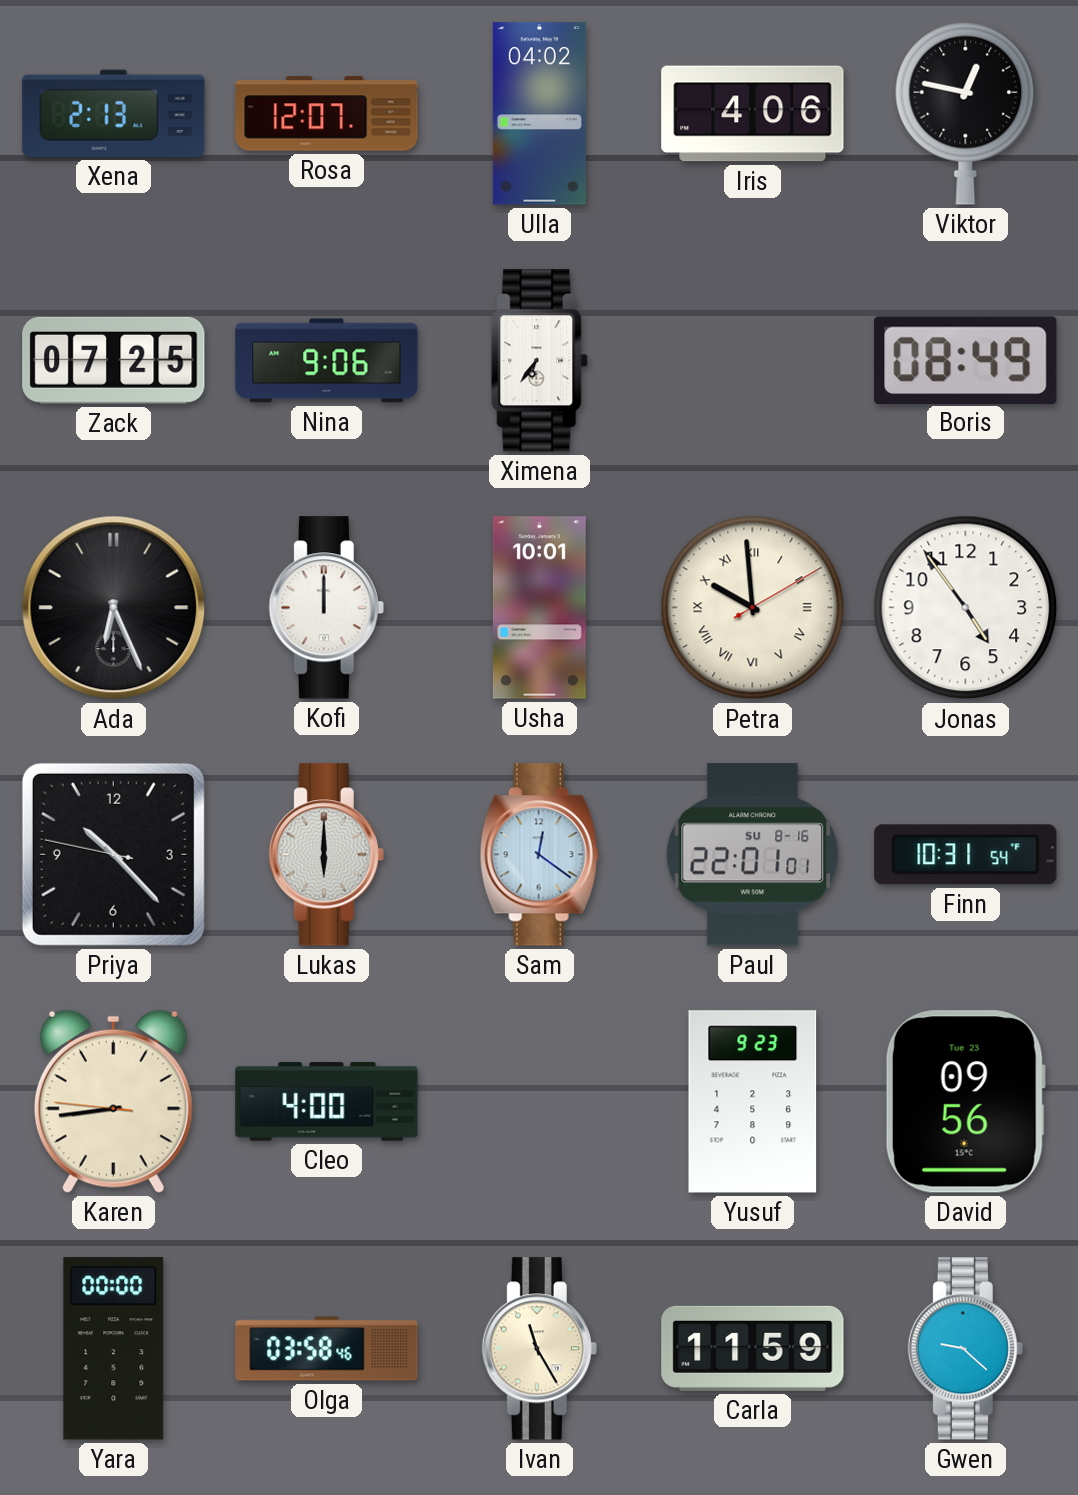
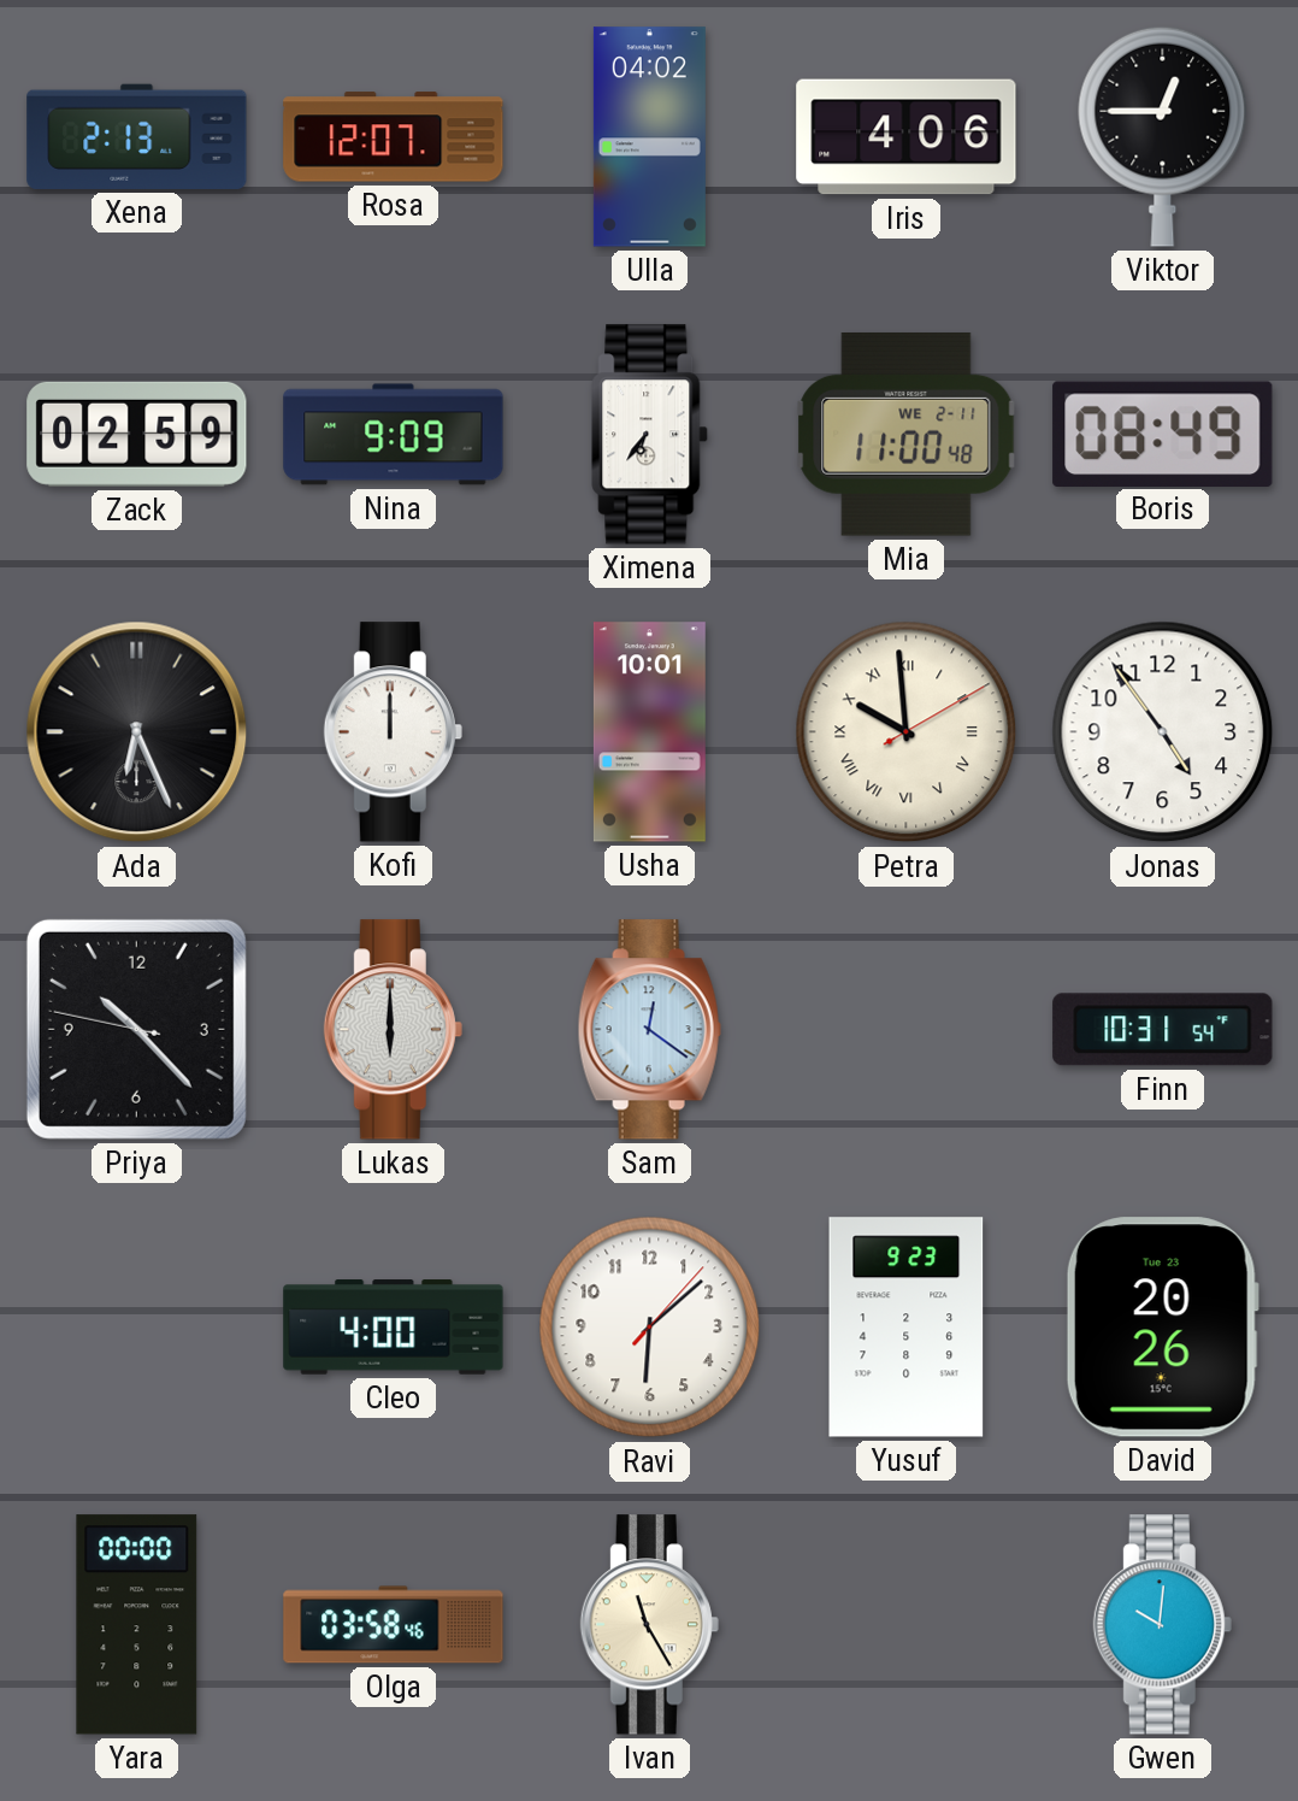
Viktor: 12:47 -> 12:45 (1163, 136)
Zack: 07:25 -> 02:59 (137, 434)
Nina: 9:06 -> 9:09 (394, 435)
Mia: none -> 11:00 (907, 434)
Paul: 22:01 -> none (753, 855)
Karen: 8:43 -> none (113, 1101)
Ravi: none -> 6:08 (650, 1328)
David: 09:56 -> 20:26 (1162, 1328)
Carla: 11:59 -> none (753, 1348)
Gwen: 9:22 -> 10:01 (1162, 1625)
